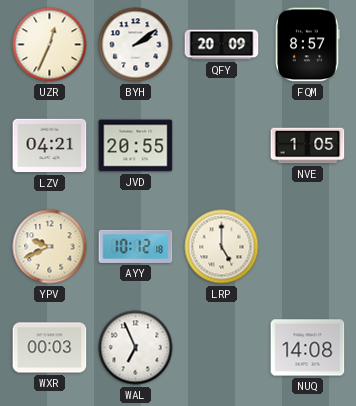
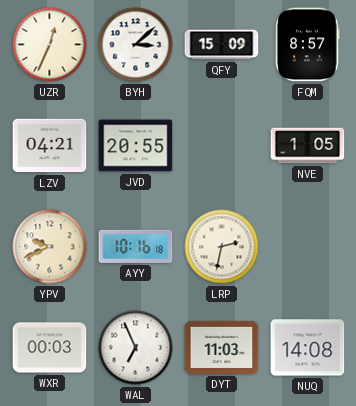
BYH: 2:09 -> 3:08 (136, 45)
QFY: 20:09 -> 15:09 (222, 45)
AYY: 10:12 -> 10:16 (136, 246)
LRP: 5:00 -> 2:32 (222, 247)
DYT: none -> 11:03 (222, 347)
